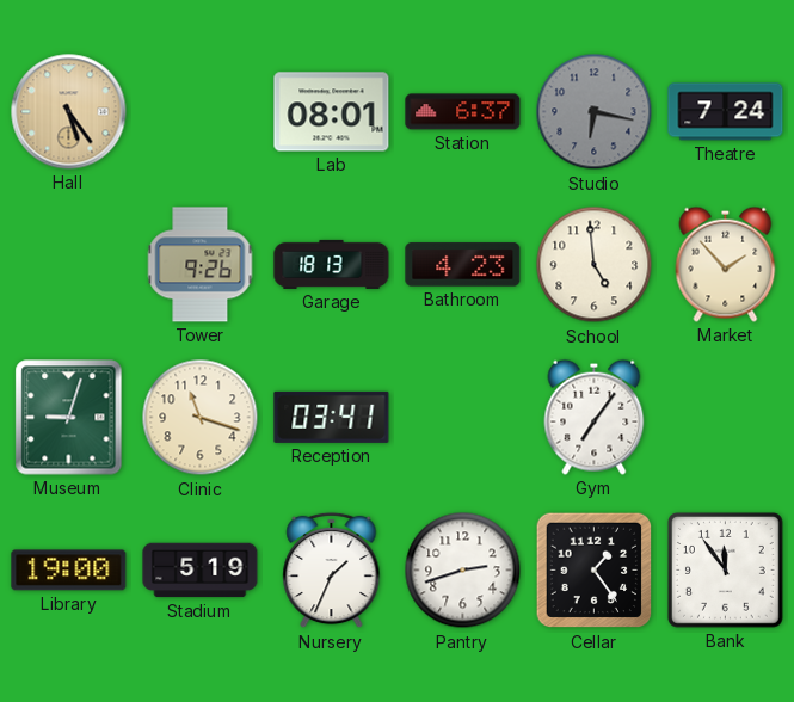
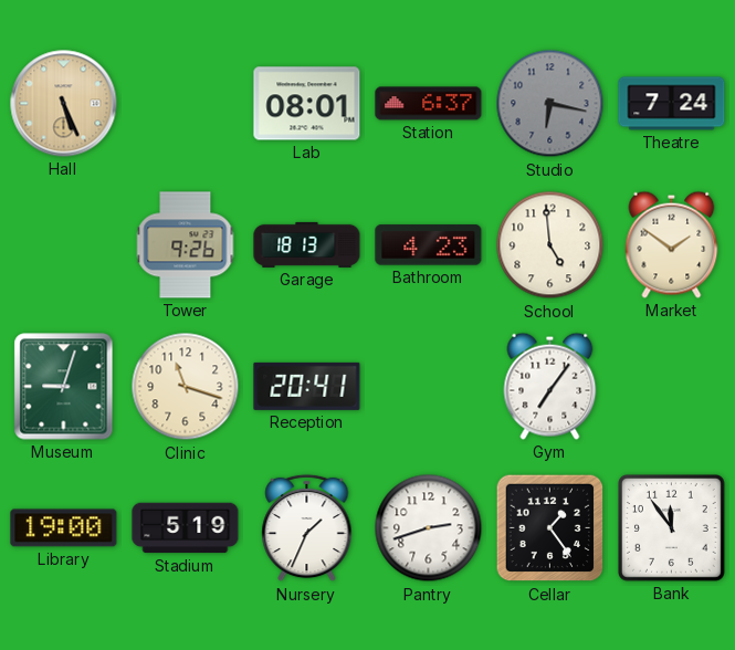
Hall: 5:24 -> 5:26 (64, 104)
Market: 1:53 -> 1:51 (672, 244)
Reception: 03:41 -> 20:41 (307, 386)
